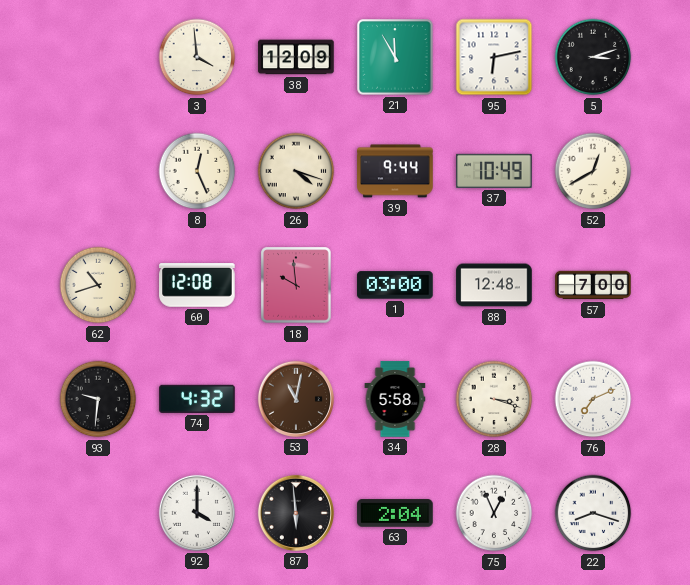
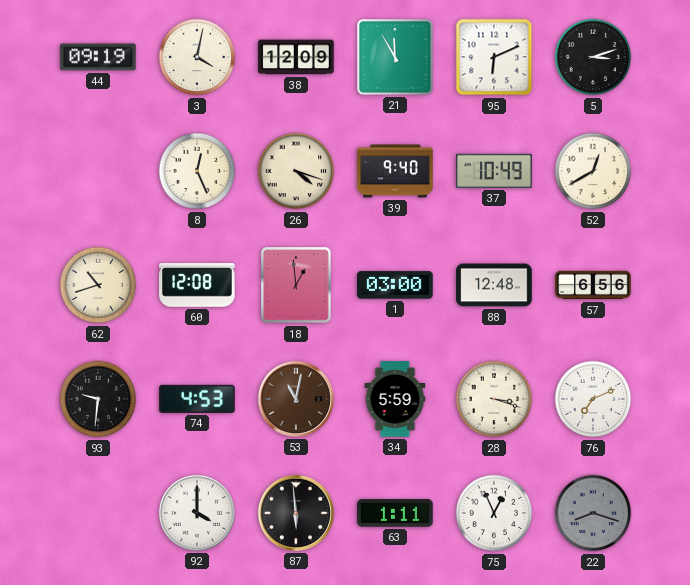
44: none -> 09:19 (98, 57)
3: 3:59 -> 4:02 (197, 57)
95: 6:13 -> 6:11 (494, 57)
39: 9:44 -> 9:40 (395, 171)
18: 9:59 -> 12:59 (296, 285)
57: 7:00 -> 6:56 (593, 285)
74: 4:32 -> 4:53 (197, 399)
34: 5:58 -> 5:59 (395, 399)
63: 2:04 -> 1:11 (395, 513)
22 dial: white -> grey (593, 513)
